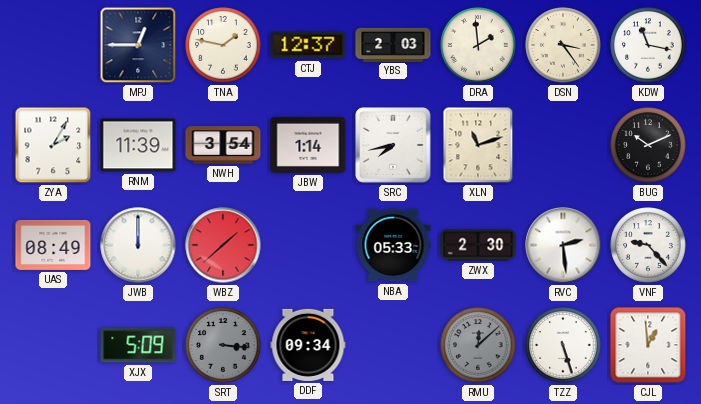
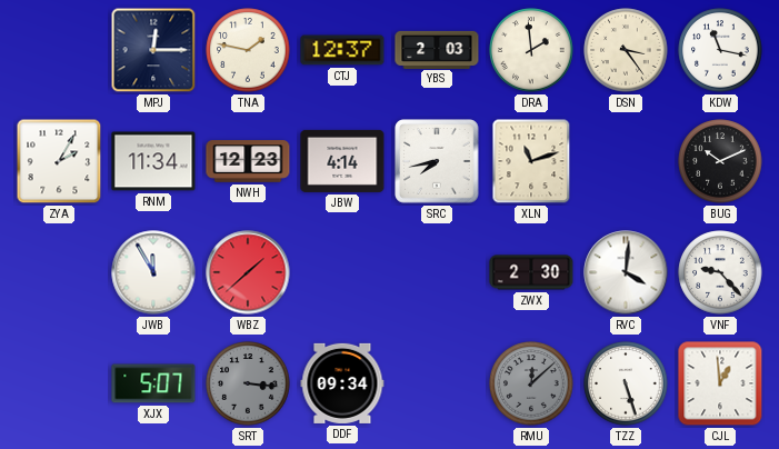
MPJ: 12:45 -> 12:15 (153, 50)
RNM: 11:39 -> 11:34 (153, 161)
NWH: 3:54 -> 12:23 (248, 161)
JBW: 1:14 -> 4:14 (342, 161)
UAS: 08:49 -> none (53, 245)
JWB: 12:00 -> 11:55 (153, 272)
NBA: 05:33 -> none (393, 245)
RVC: 2:29 -> 4:01 (626, 272)
XJX: 5:09 -> 5:07 (153, 383)
